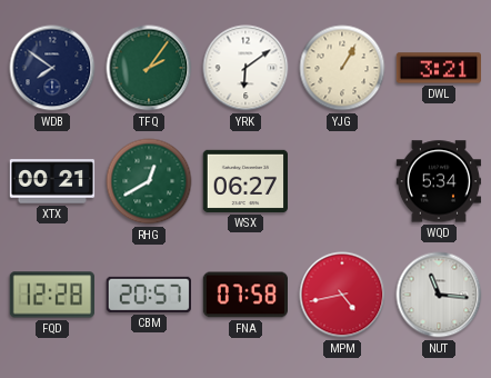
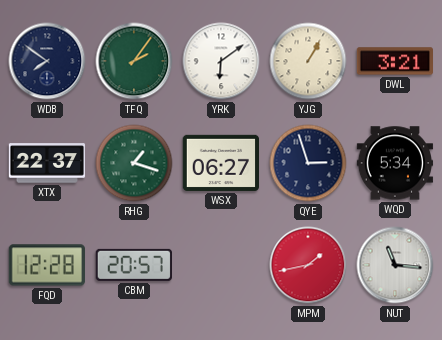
XTX: 00:21 -> 22:37 (47, 163)
RHG: 12:40 -> 1:18 (134, 163)
QYE: none -> 2:57 (308, 163)
FNA: 07:58 -> none (244, 295)
MPM: 4:43 -> 1:43 (308, 265)
